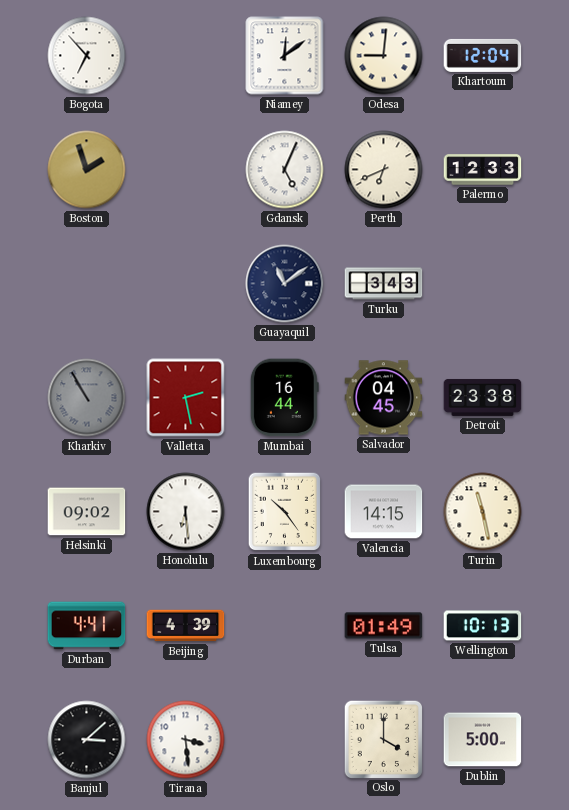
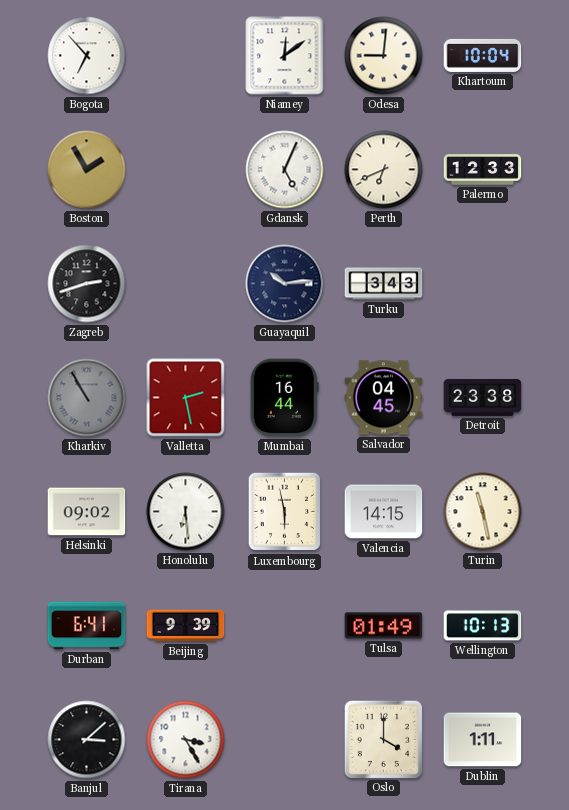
Khartoum: 12:04 -> 10:04 (483, 55)
Boston: 1:57 -> 1:55 (87, 170)
Zagreb: none -> 2:42 (87, 284)
Guayaquil: 11:09 -> 10:14 (285, 284)
Luxembourg: 10:24 -> 5:58 (285, 512)
Durban: 4:41 -> 6:41 (87, 626)
Beijing: 4:39 -> 9:39 (186, 626)
Tirana: 3:29 -> 3:25 (186, 740)
Dublin: 5:00 -> 1:11 (483, 740)
